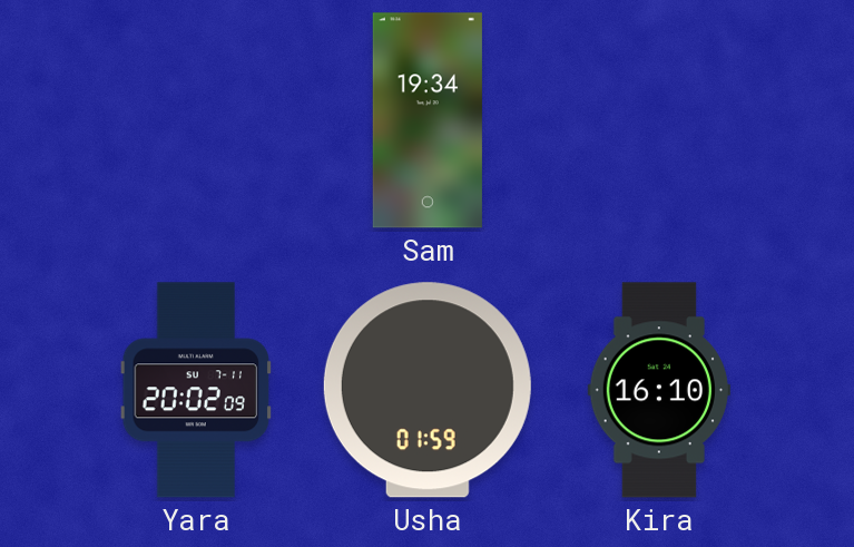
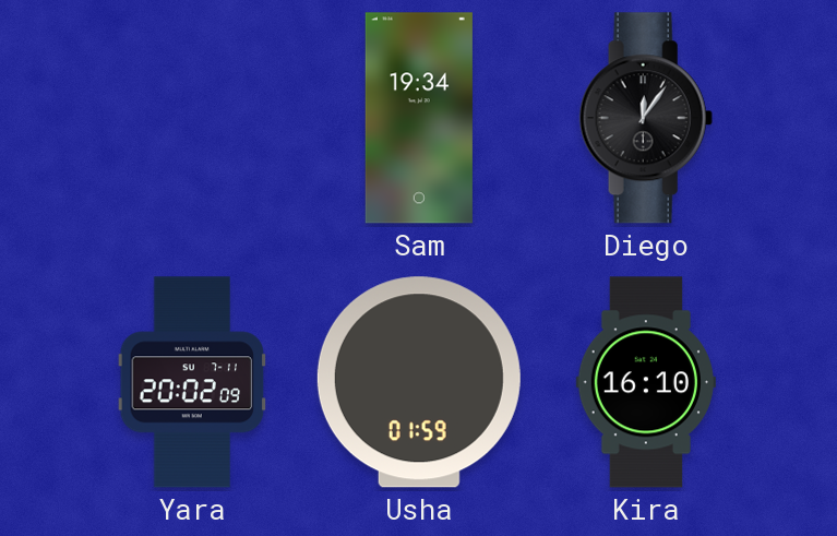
Diego: none -> 12:06 (646, 118)
